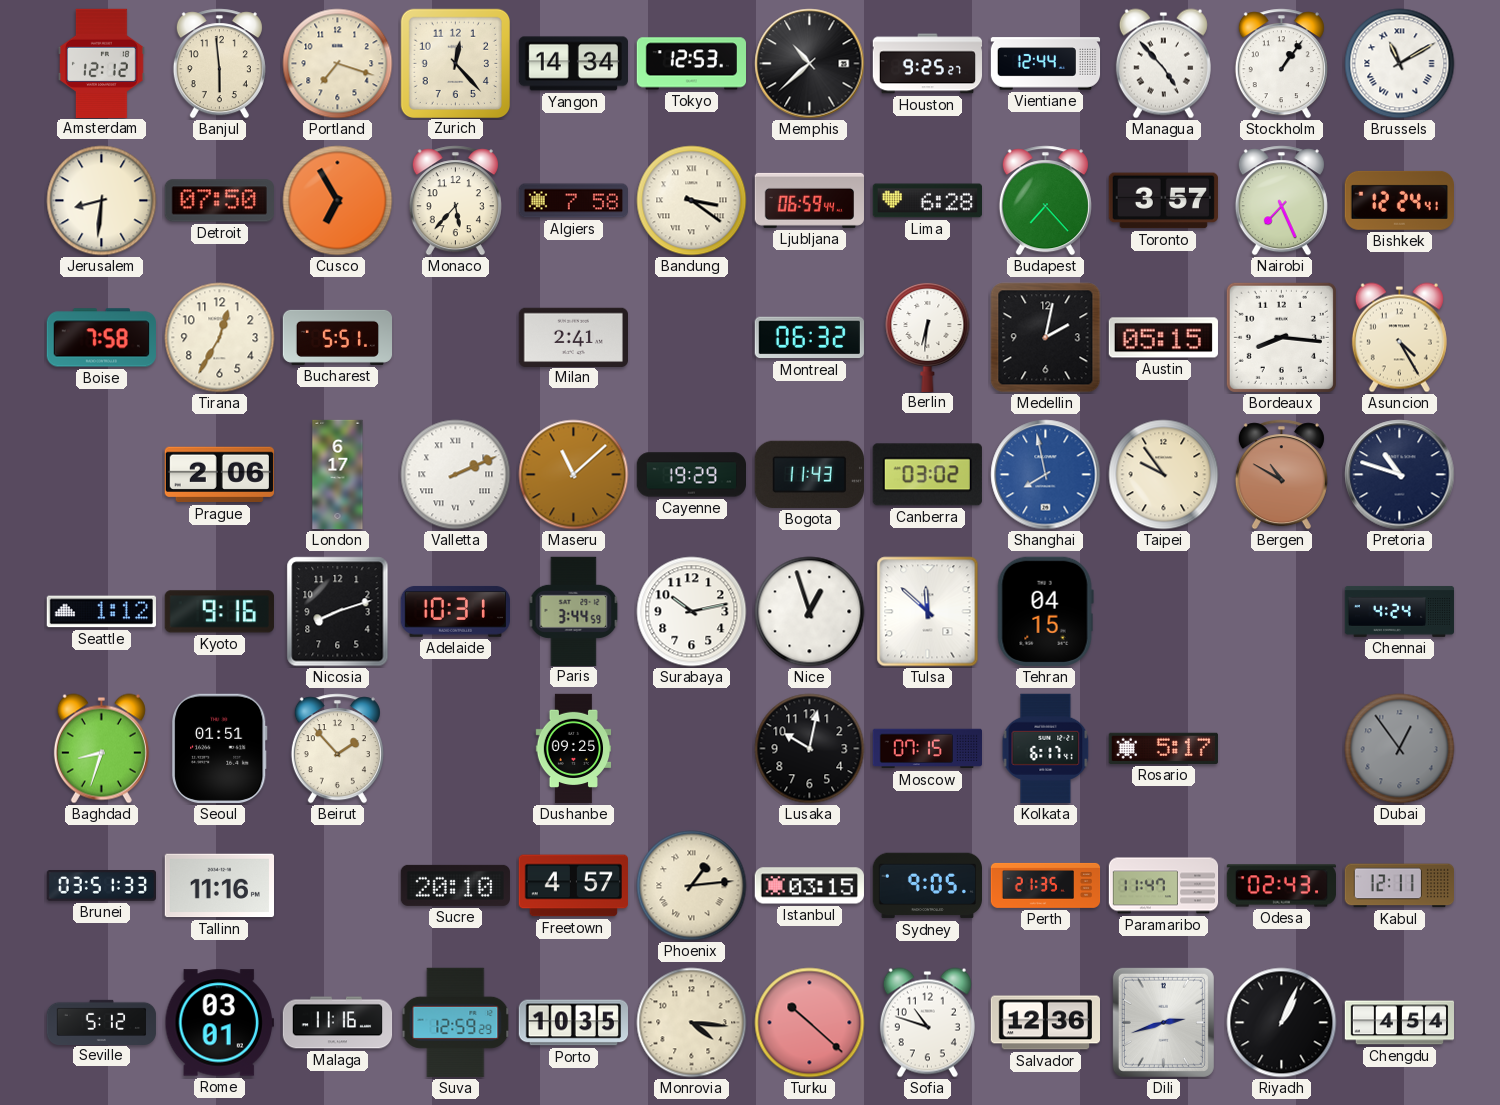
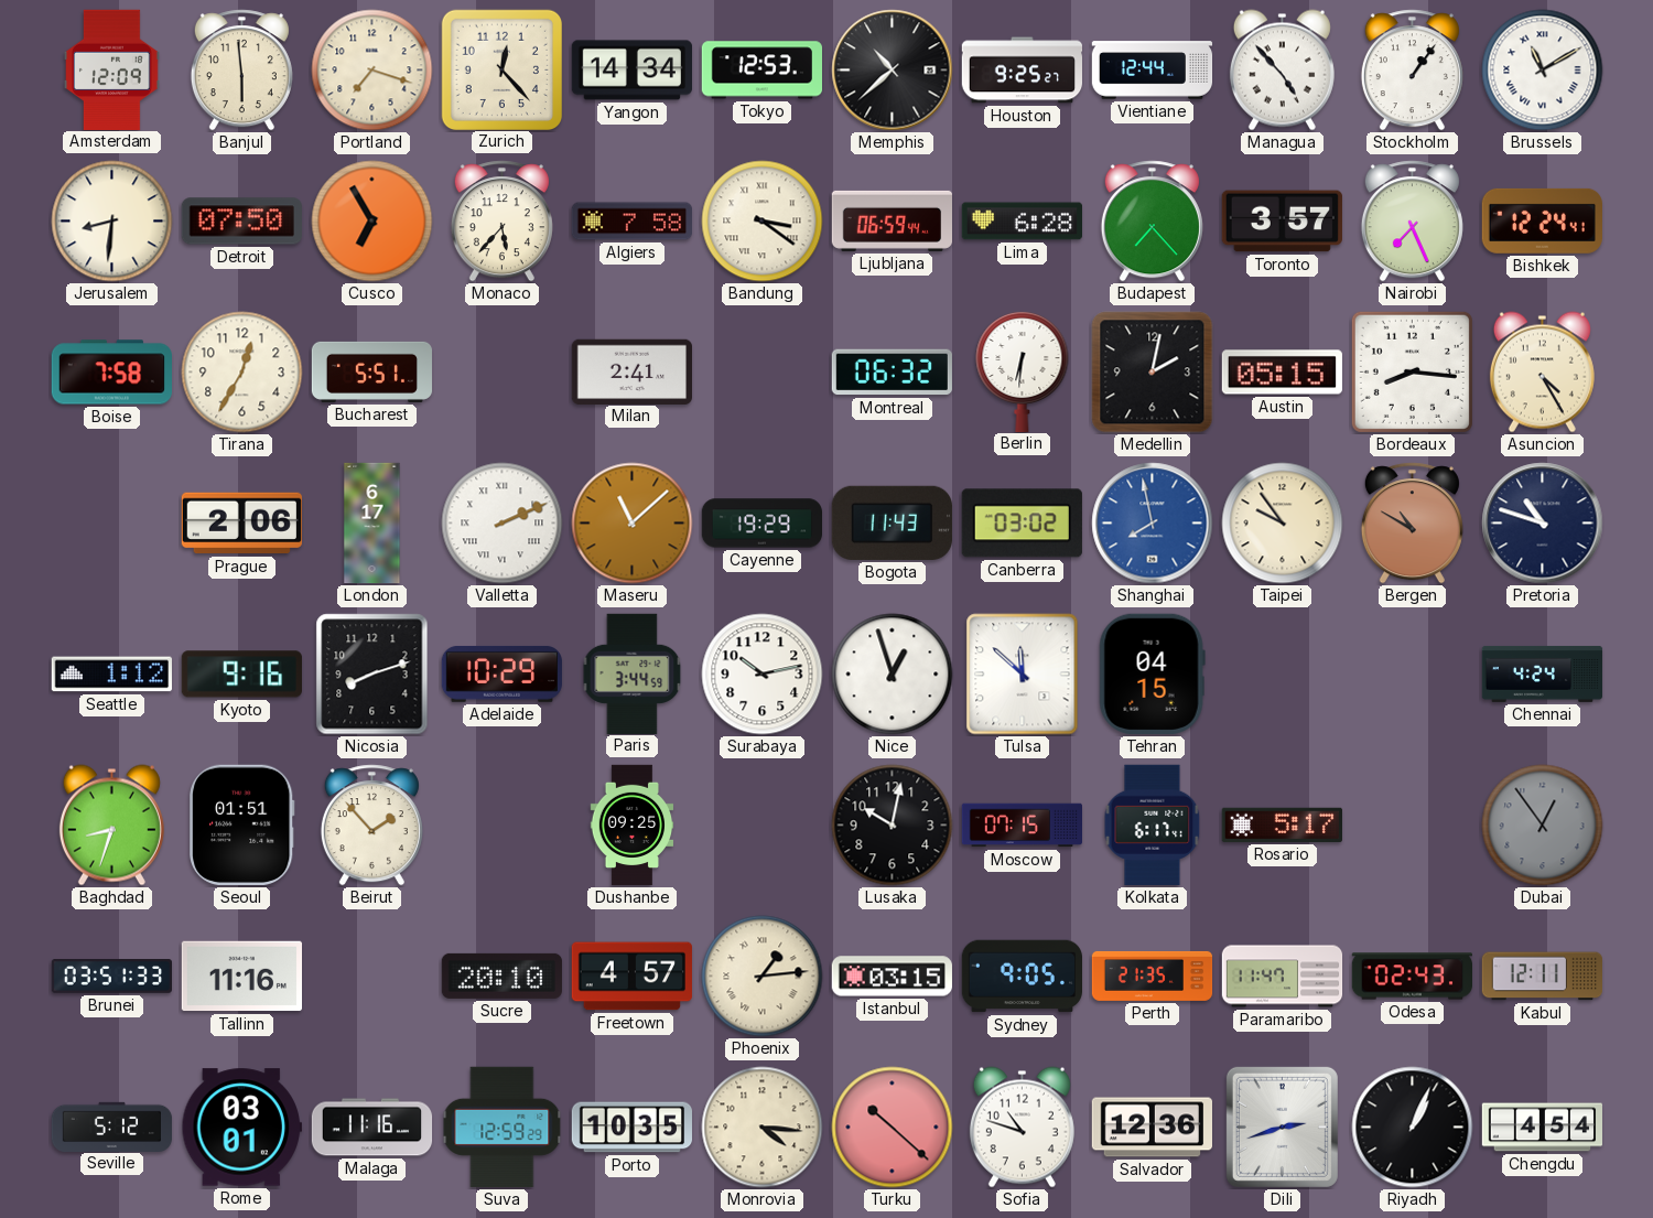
Amsterdam: 12:12 -> 12:09 (112, 69)
Adelaide: 10:31 -> 10:29 (501, 673)
